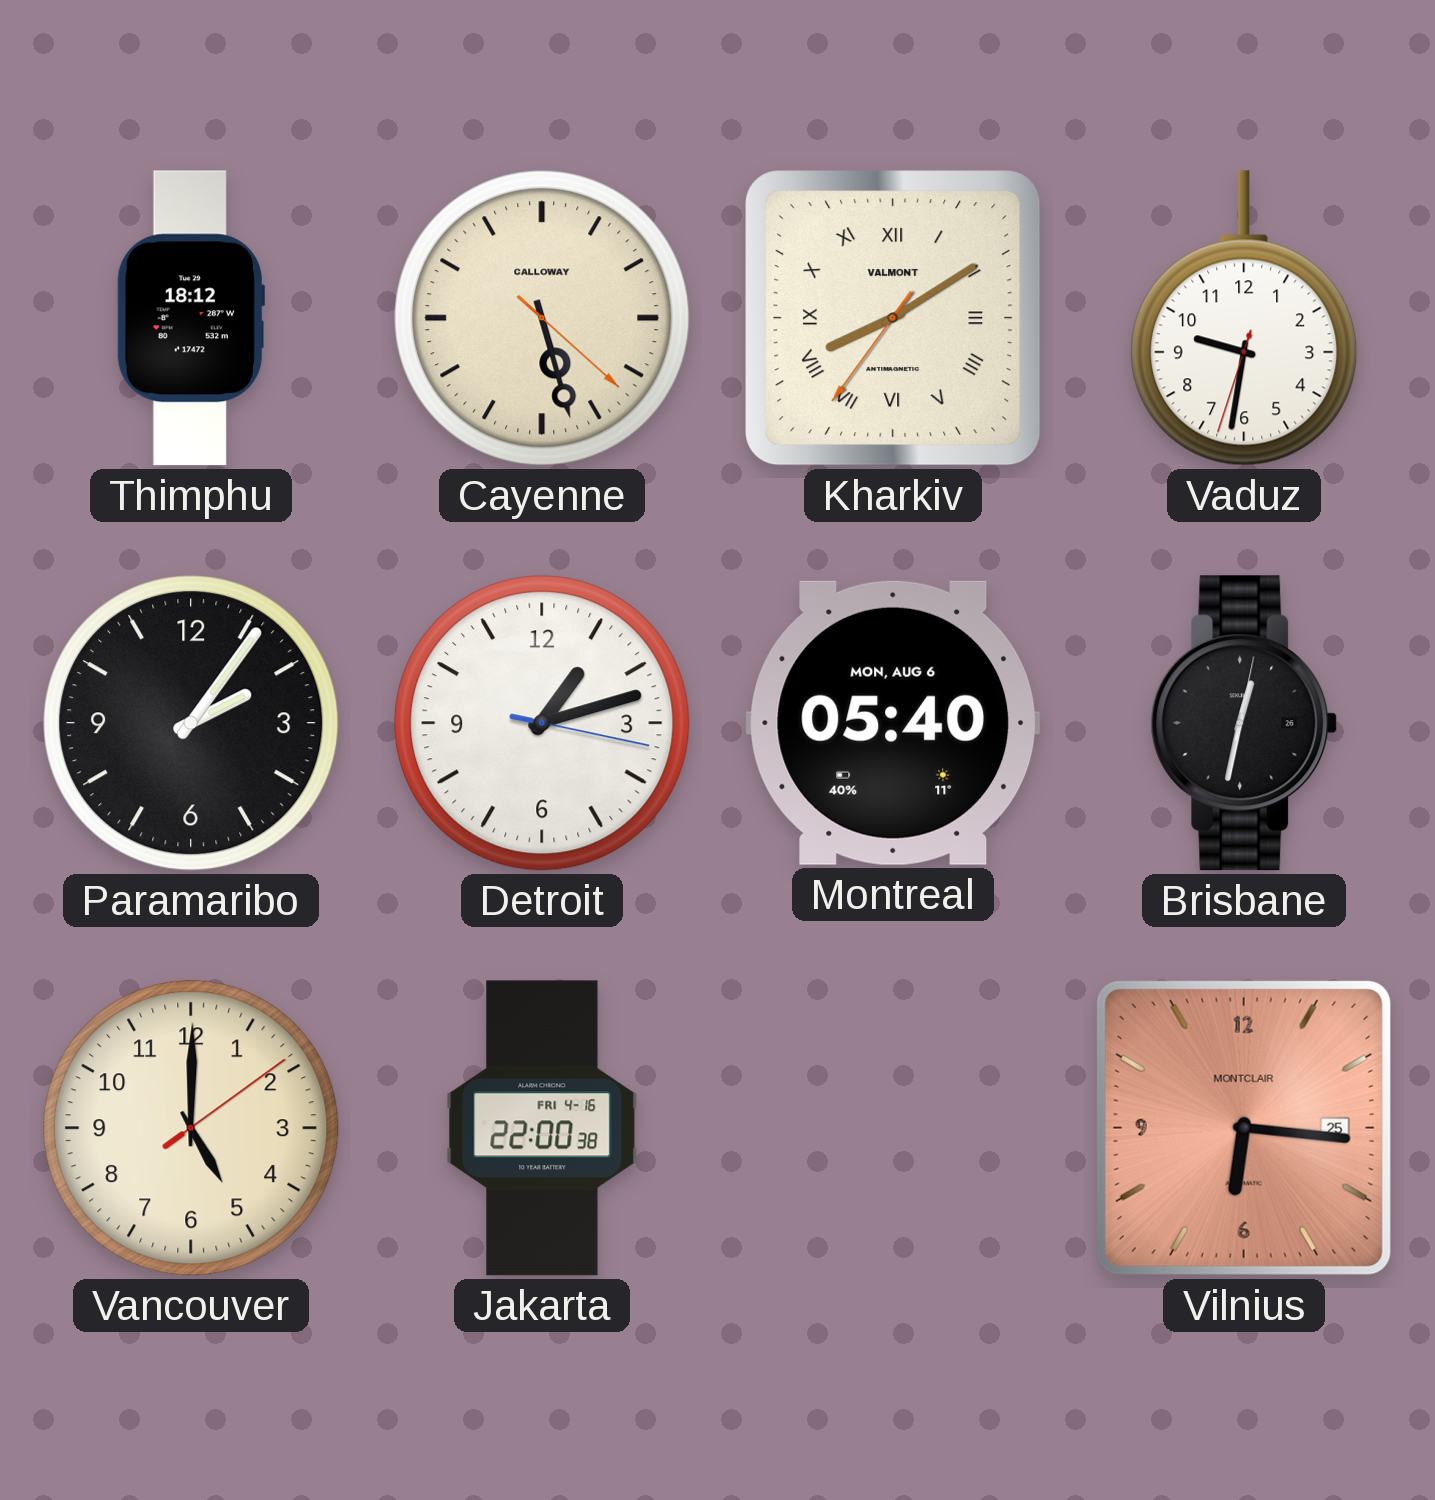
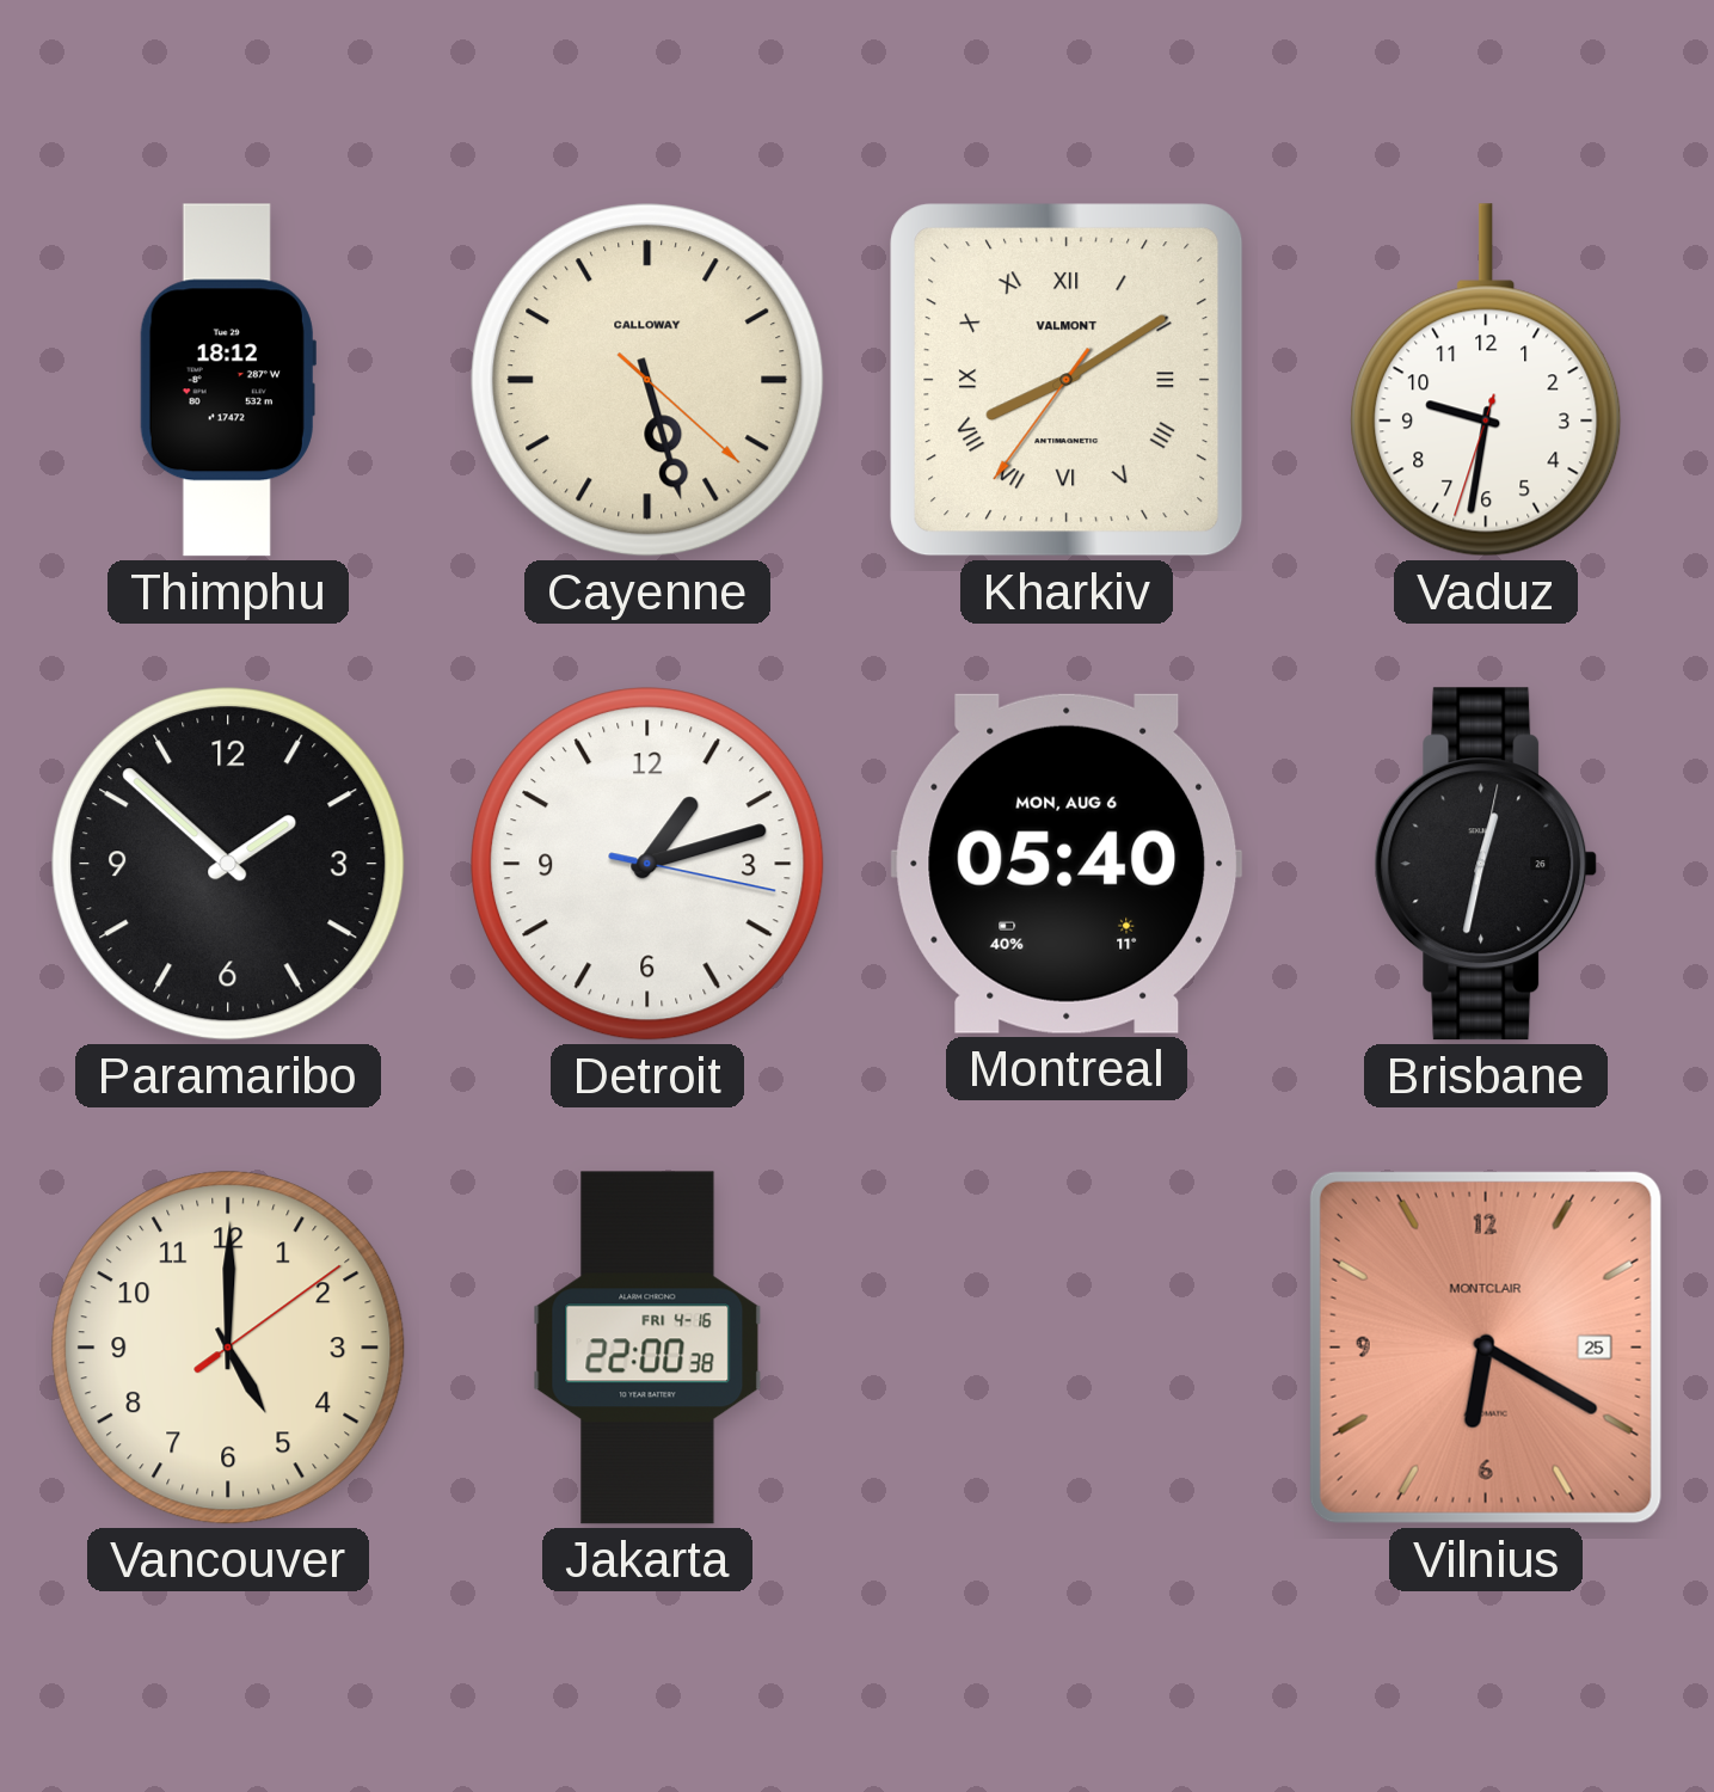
Paramaribo: 2:06 -> 1:52 (228, 864)
Vilnius: 6:16 -> 6:20 (1486, 1348)
